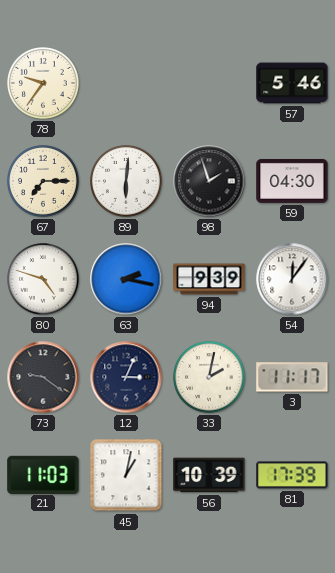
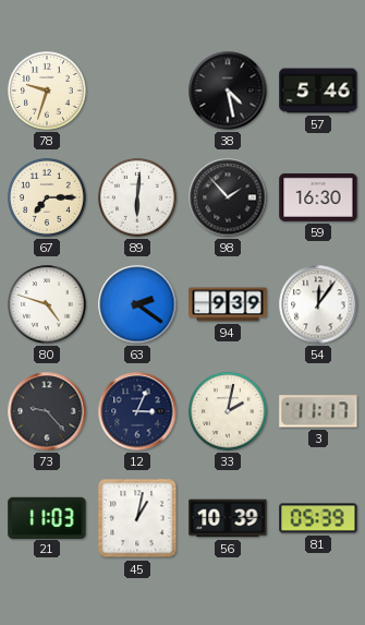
78: 9:36 -> 9:33 (48, 92)
38: none -> 4:28 (228, 91)
98: 1:57 -> 1:53 (228, 197)
59: 04:30 -> 16:30 (318, 197)
63: 2:17 -> 2:21 (137, 304)
73: 9:21 -> 9:23 (47, 411)
81: 17:39 -> 05:39 (318, 518)
